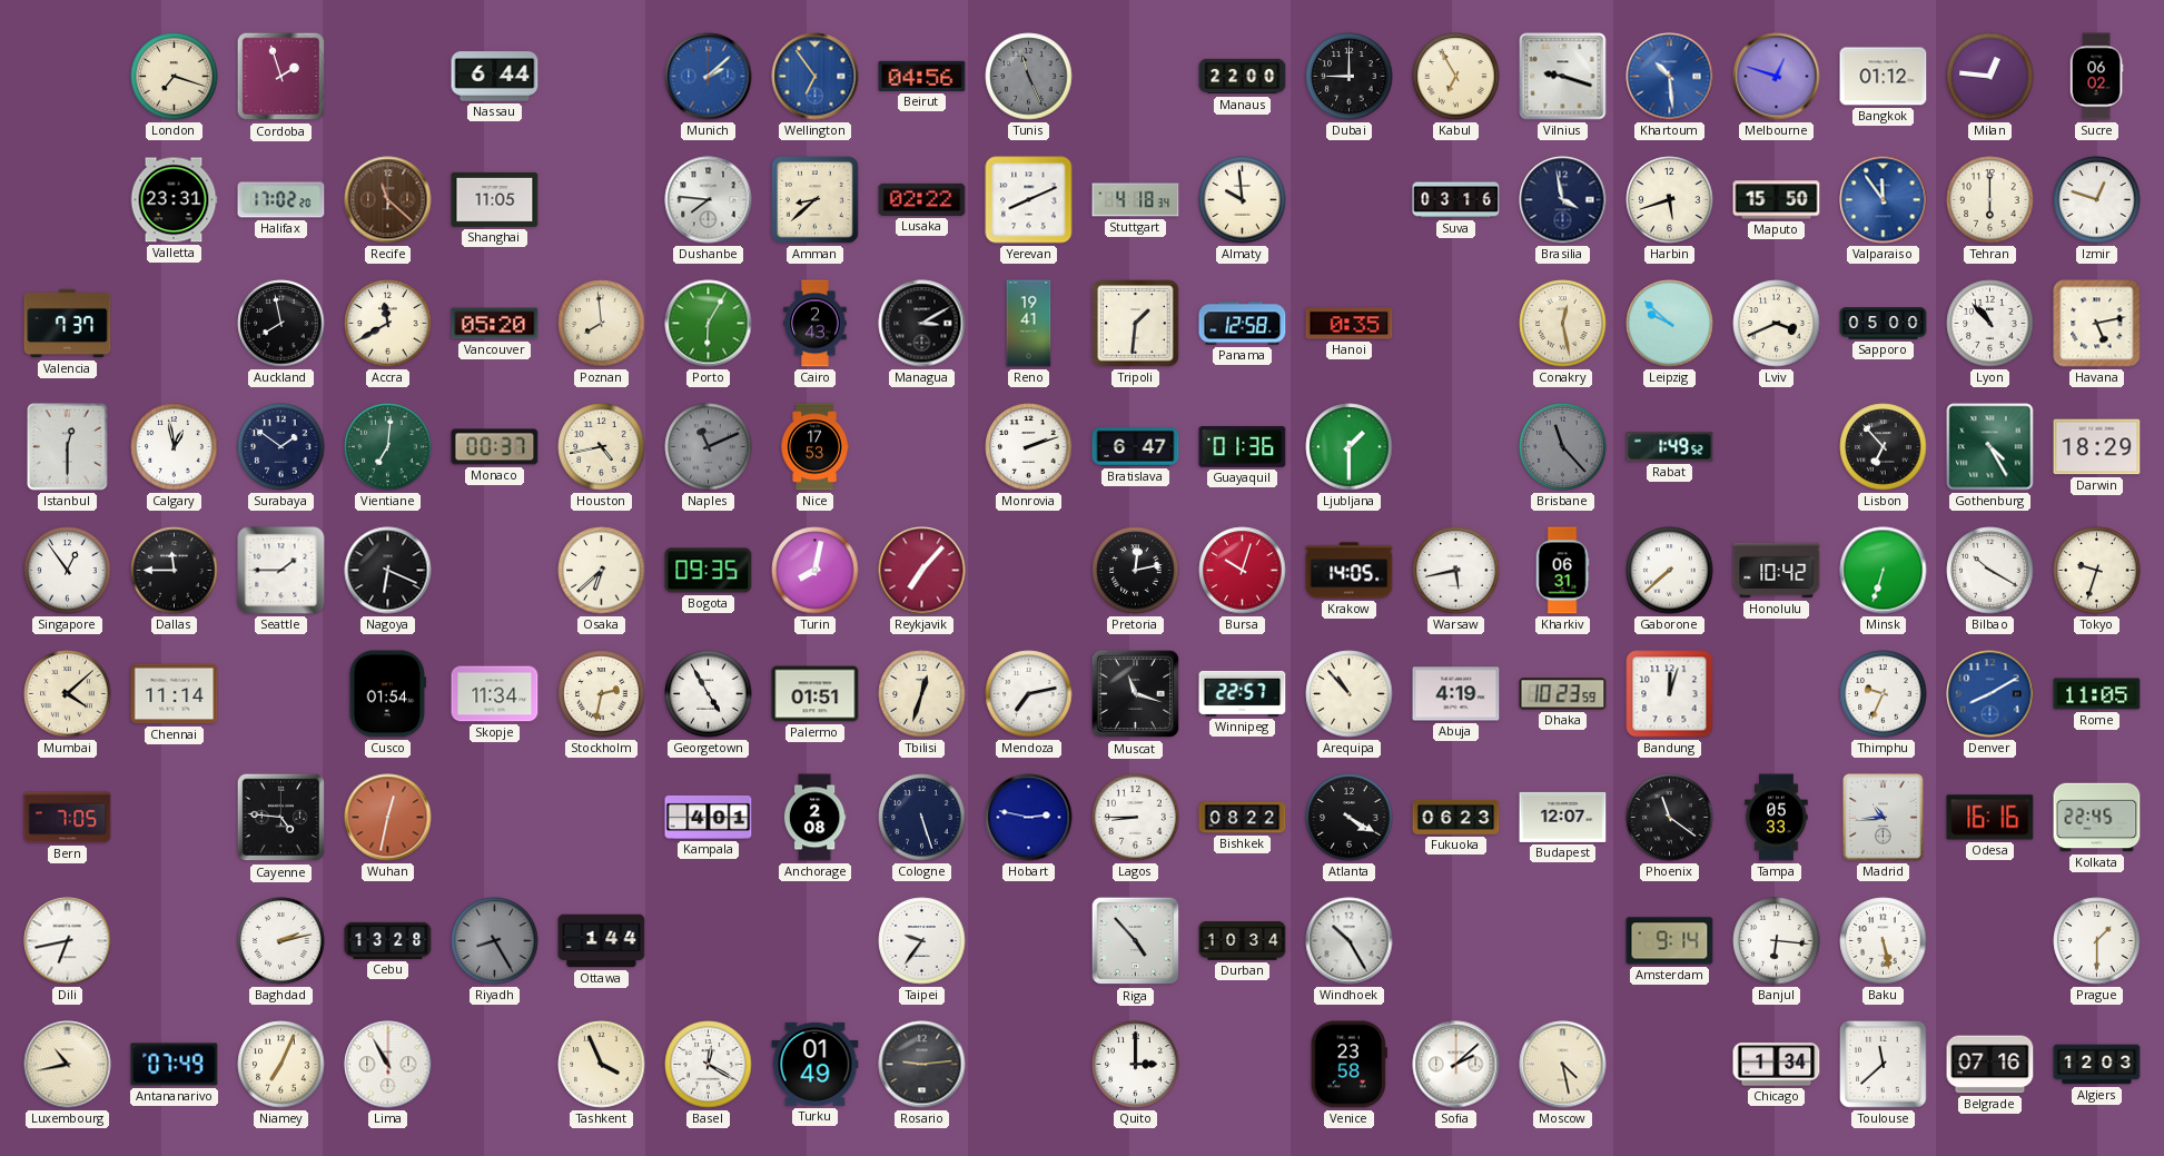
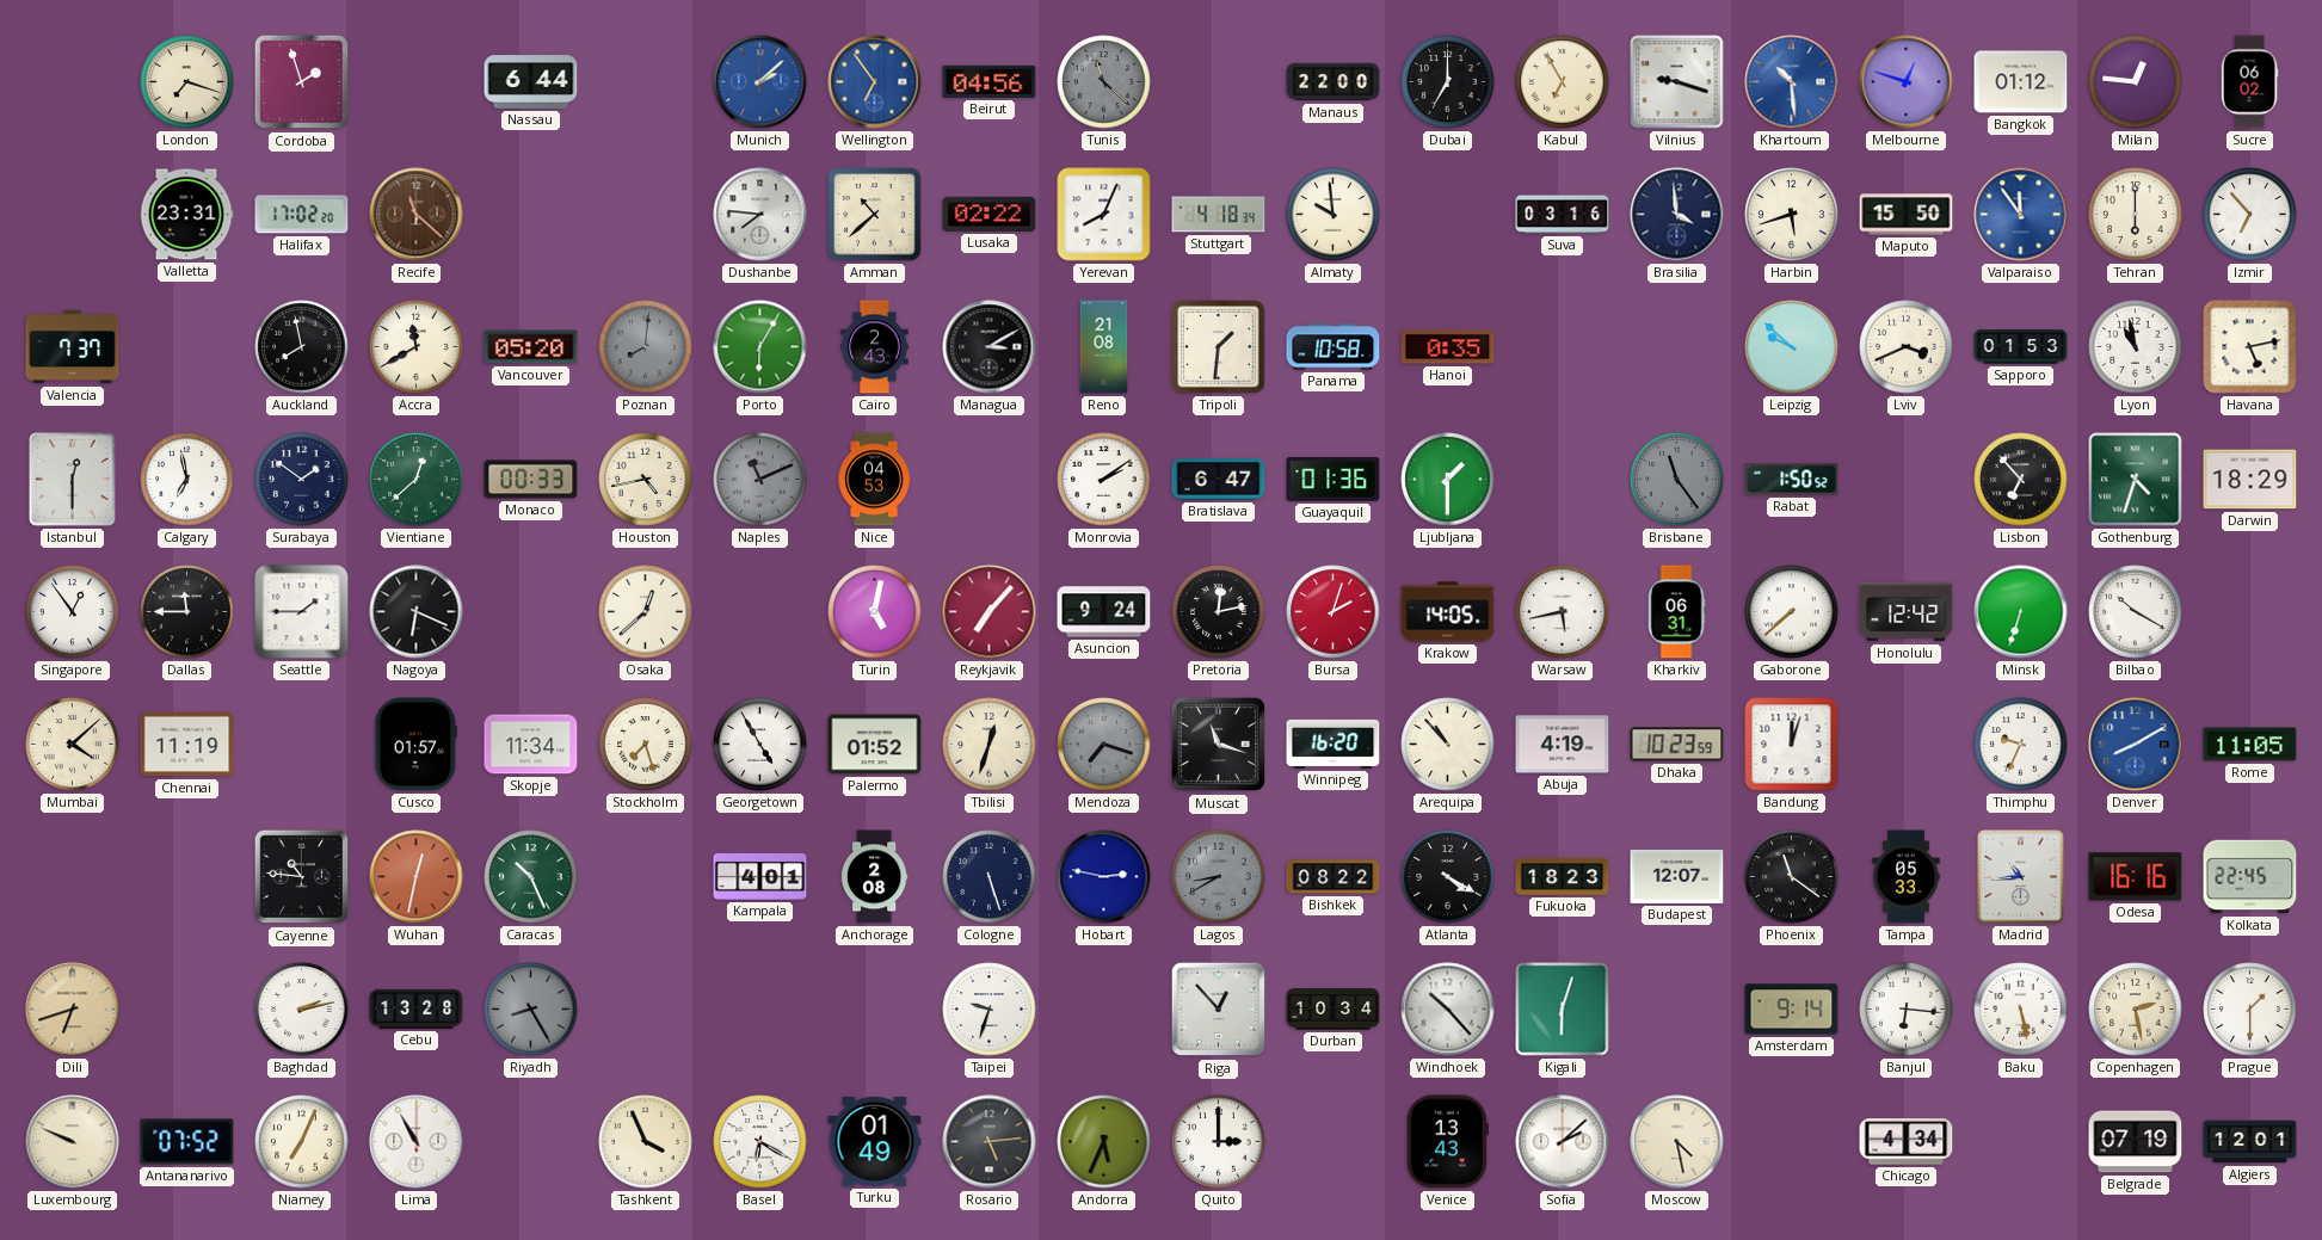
Tunis: 11:26 -> 11:22 (1104, 82)
Dubai: 9:00 -> 7:00 (1448, 82)
Shanghai: 11:05 -> none (495, 199)
Amman: 8:38 -> 10:38 (875, 215)
Yerevan: 8:11 -> 8:04 (1104, 215)
Brasilia: 3:58 -> 3:59 (1677, 215)
Izmir: 12:48 -> 6:53 (2250, 215)
Poznan: 7:59 -> 8:01 (646, 347)
Poznan dial: cream -> grey (646, 347)
Reno: 19:41 -> 21:08 (1104, 347)
Panama: 12:58 -> 10:58 (1334, 347)
Conakry: 12:28 -> none (1563, 324)
Sapporo: 05:00 -> 01:53 (2021, 347)
Lyon: 10:53 -> 10:58 (2136, 347)
Calgary: 12:58 -> 6:58 (187, 480)
Vientiane: 7:01 -> 12:38 (417, 480)
Monaco: 00:37 -> 00:33 (531, 480)
Nice: 17:53 -> 04:53 (874, 480)
Monrovia: 2:12 -> 2:09 (1104, 480)
Brisbane: 11:23 -> 11:24 (1677, 480)
Rabat: 1:49 -> 1:50 (1792, 480)
Gothenburg: 4:25 -> 4:33 (2136, 480)
Osaka: 6:38 -> 12:38 (646, 612)
Bogota: 09:35 -> none (709, 571)
Turin: 8:02 -> 5:02 (875, 612)
Asuncion: none -> 9:24 (1104, 612)
Bursa: 10:03 -> 2:03 (1334, 612)
Honolulu: 10:42 -> 12:42 (1907, 612)
Tokyo: 9:33 -> none (2097, 571)
Chennai: 11:14 -> 11:19 (187, 745)
Cusco: 01:54 -> 01:57 (415, 745)
Stockholm: 2:32 -> 7:27 (646, 745)
Palermo: 01:51 -> 01:52 (875, 745)
Mendoza: 7:13 -> 7:18 (1104, 745)
Mendoza dial: white -> grey (1104, 745)
Winnipeg: 22:57 -> 16:20 (1334, 744)
Bern: 7:05 -> none (68, 818)
Cayenne: 4:46 -> 10:46 (302, 877)
Caracas: none -> 10:26 (531, 877)
Lagos: 8:45 -> 8:40 (1219, 877)
Lagos dial: white -> grey (1219, 877)
Fukuoka: 06:23 -> 18:23 (1563, 876)
Dili: 6:43 -> 6:42 (73, 1010)
Dili dial: white -> champagne (73, 1010)
Ottawa: 1:44 -> none (602, 941)
Taipei: 9:36 -> 9:33 (990, 1010)
Riga: 4:53 -> 12:53 (1219, 1010)
Windhoek: 10:25 -> 10:23 (1448, 1010)
Kigali: none -> 6:03 (1563, 1010)
Copenhagen: none -> 2:28 (2136, 1010)
Luxembourg: 10:43 -> 9:49 (73, 1142)
Antananarivo: 07:49 -> 07:52 (187, 1142)
Basel: 12:20 -> 6:20 (760, 1142)
Rosario: 9:14 -> 5:14 (990, 1142)
Andorra: none -> 5:34 (1104, 1142)
Venice: 23:58 -> 13:43 (1447, 1142)
Chicago: 1:34 -> 4:34 (1907, 1142)
Toulouse: 11:38 -> none (1884, 1065)
Belgrade: 07:16 -> 07:19 (2136, 1142)
Algiers: 12:03 -> 12:01 (2250, 1142)
